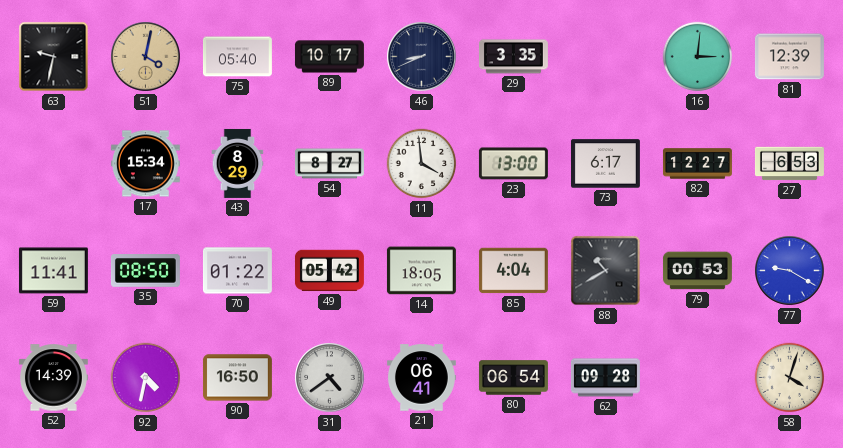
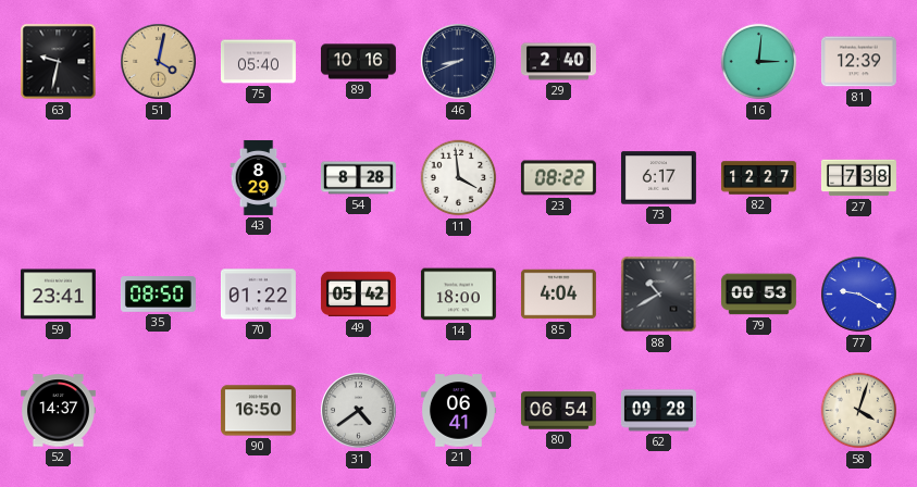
89: 10:17 -> 10:16 (358, 62)
29: 3:35 -> 2:40 (558, 62)
17: 15:34 -> none (145, 164)
54: 8:27 -> 8:28 (358, 178)
23: 13:00 -> 08:22 (558, 178)
27: 6:53 -> 7:38 (858, 178)
59: 11:41 -> 23:41 (58, 295)
14: 18:05 -> 18:00 (458, 295)
52: 14:39 -> 14:37 (58, 411)
92: 4:32 -> none (146, 378)
